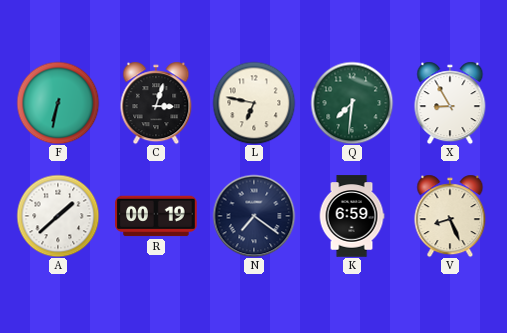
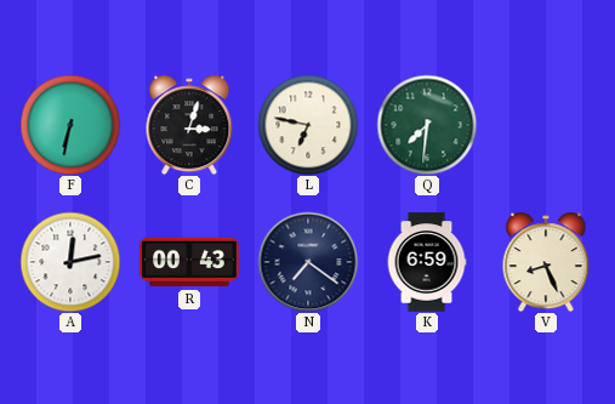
X: 8:55 -> none (450, 103)
A: 1:38 -> 12:13 (70, 262)
R: 00:19 -> 00:43 (189, 262)
